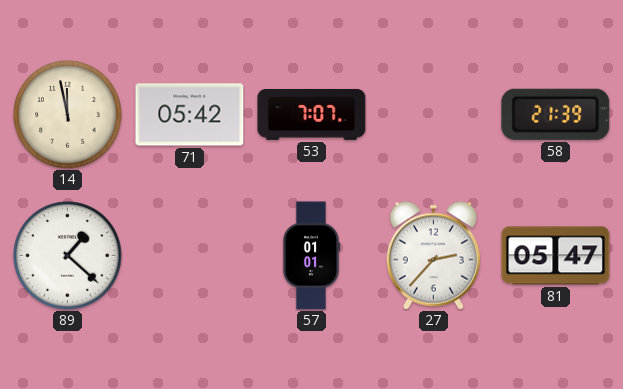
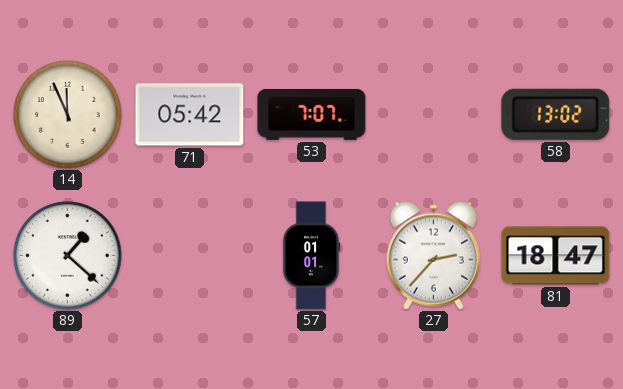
14: 11:58 -> 11:56 (68, 115)
58: 21:39 -> 13:02 (556, 114)
81: 05:47 -> 18:47 (556, 256)
